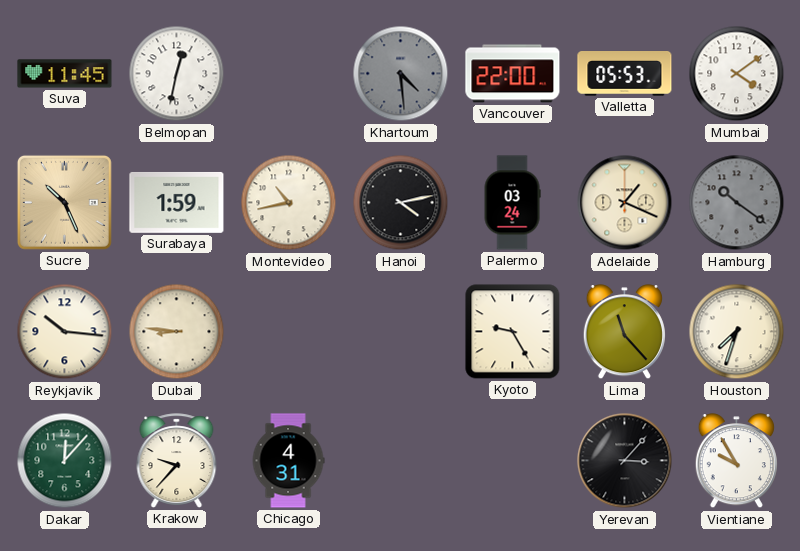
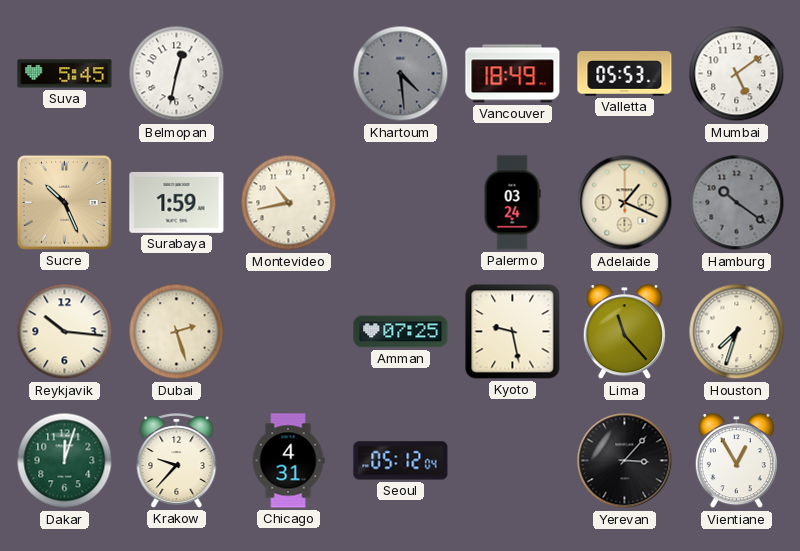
Suva: 11:45 -> 5:45 (65, 74)
Vancouver: 22:00 -> 18:49 (513, 74)
Mumbai: 4:09 -> 5:09 (737, 74)
Hanoi: 4:13 -> none (401, 203)
Dubai: 8:46 -> 2:27 (177, 332)
Amman: none -> 07:25 (401, 332)
Kyoto: 9:25 -> 9:28 (513, 332)
Dakar: 12:07 -> 12:03 (65, 461)
Seoul: none -> 05:12 (401, 461)
Vientiane: 9:55 -> 12:55 (736, 461)
